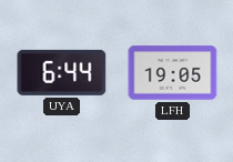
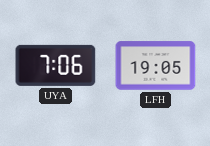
UYA: 6:44 -> 7:06 (56, 65)
